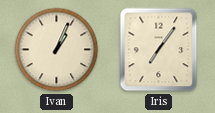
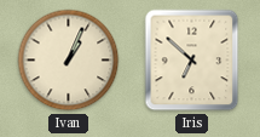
Iris: 7:06 -> 6:52 (192, 61)
